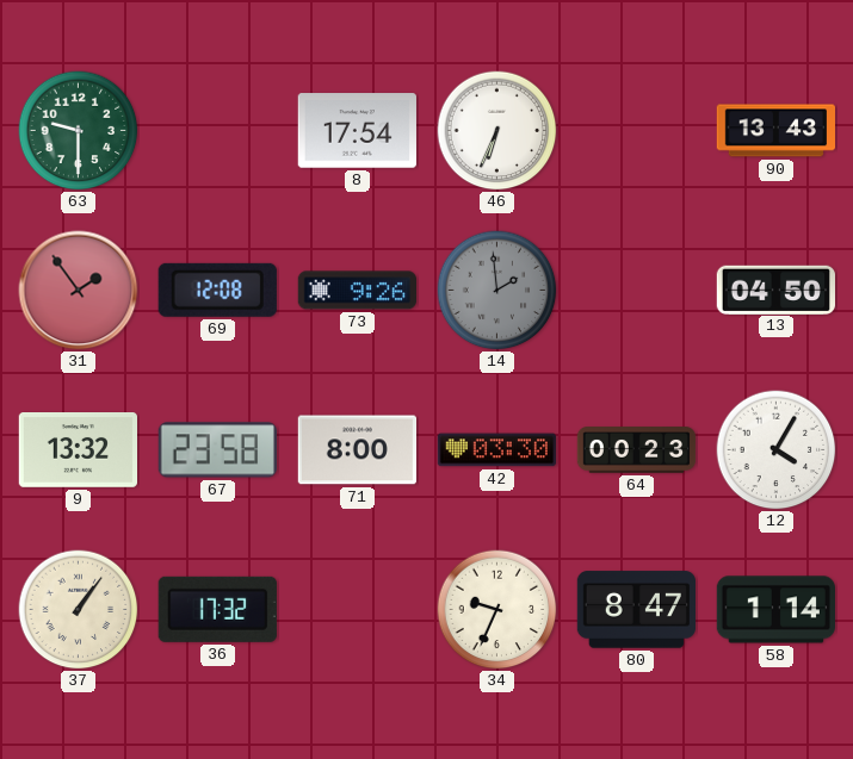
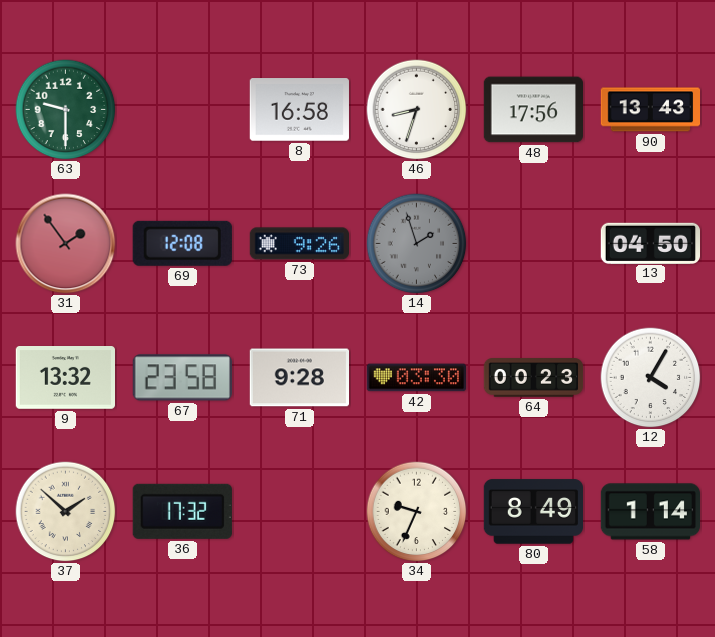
8: 17:54 -> 16:58 (299, 110)
46: 6:34 -> 8:33 (417, 110)
48: none -> 17:56 (533, 110)
14: 1:59 -> 1:57 (417, 244)
71: 8:00 -> 9:28 (299, 378)
37: 1:06 -> 1:52 (66, 512)
80: 8:47 -> 8:49 (533, 512)
